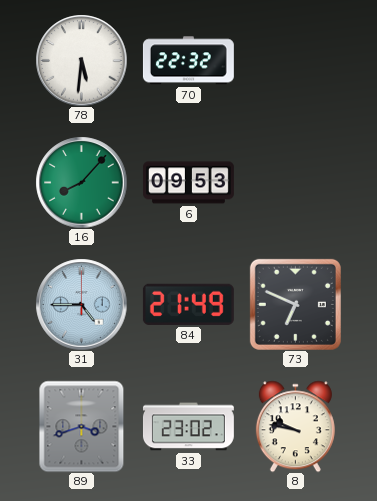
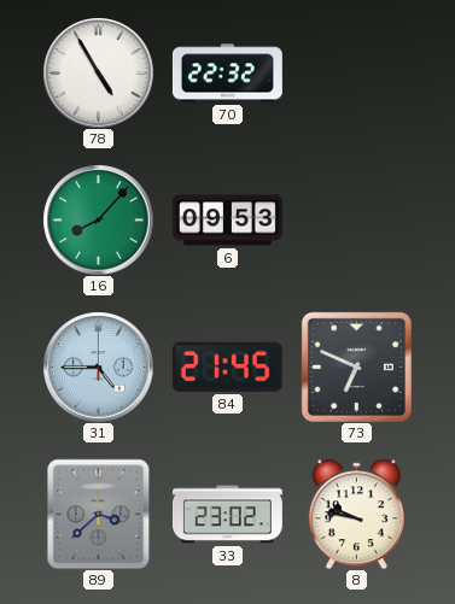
78: 5:31 -> 4:55 (98, 72)
84: 21:49 -> 21:45 (227, 366)
89: 3:42 -> 3:38 (99, 514)
